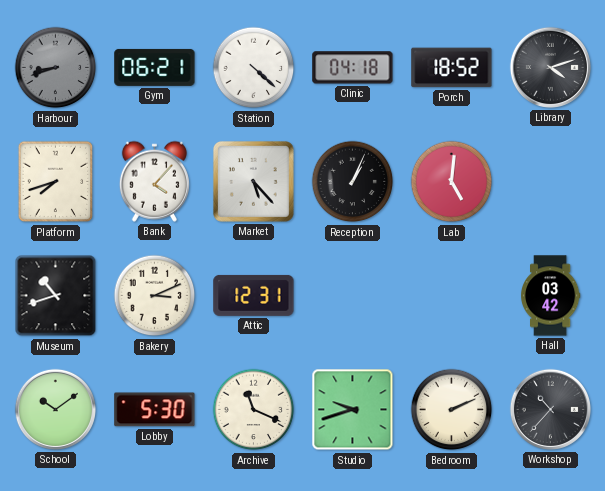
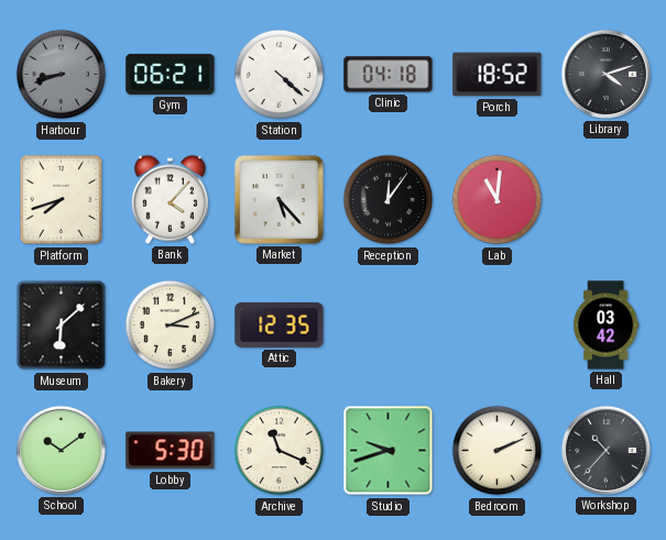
Reception: 1:04 -> 12:06 (389, 200)
Lab: 5:01 -> 11:01 (498, 200)
Museum: 10:42 -> 6:08 (62, 326)
Attic: 12:31 -> 12:35 (280, 324)
